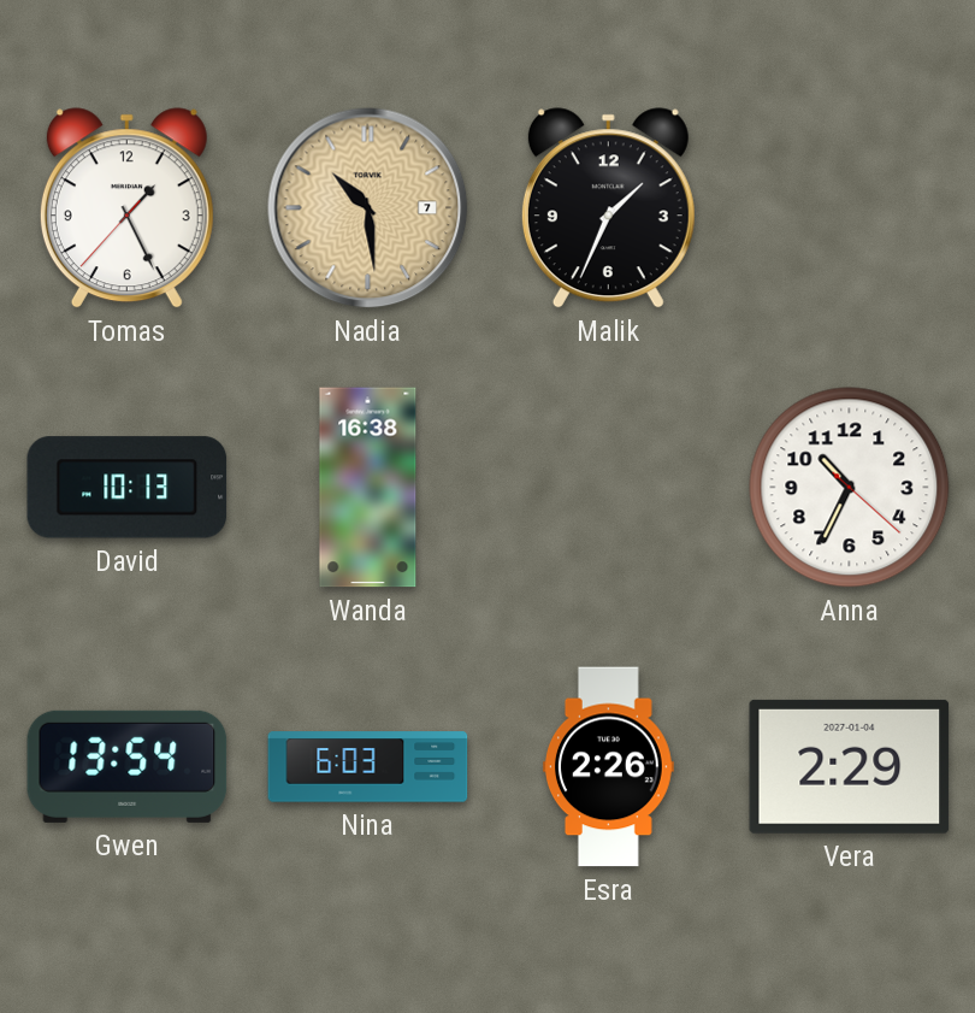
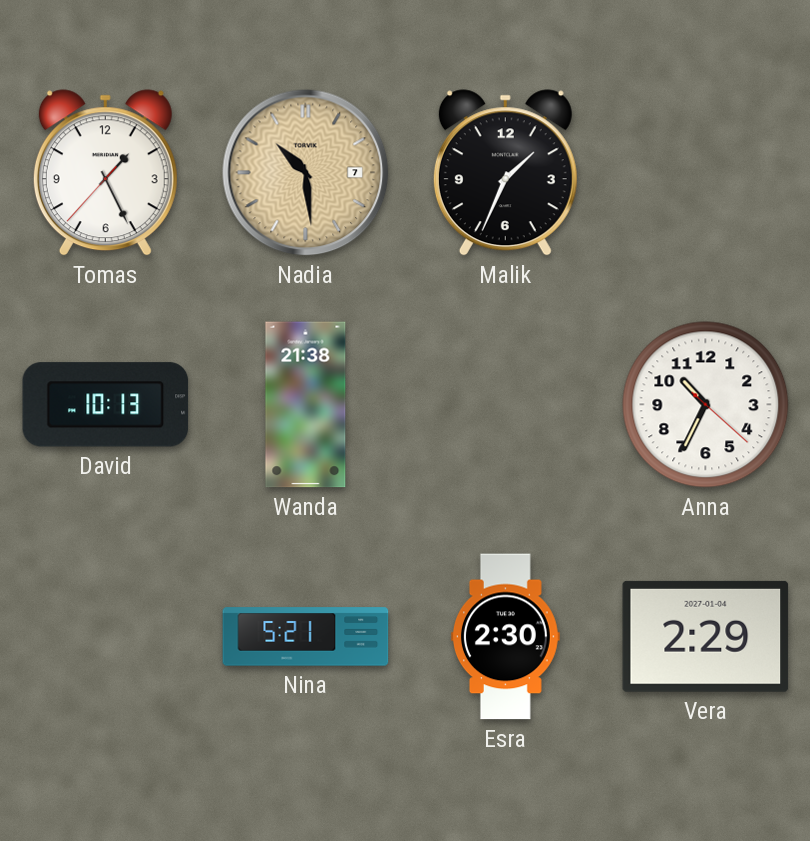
Wanda: 16:38 -> 21:38 (306, 405)
Gwen: 13:54 -> none (128, 766)
Nina: 6:03 -> 5:21 (306, 637)
Esra: 2:26 -> 2:30 (505, 637)
